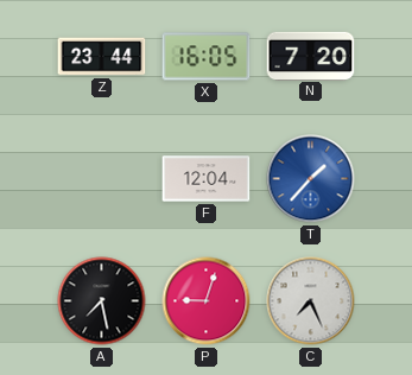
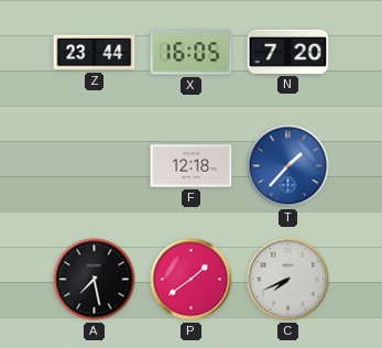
F: 12:04 -> 12:18 (192, 166)
P: 9:03 -> 1:39 (192, 280)
C: 7:26 -> 7:41 (288, 280)
